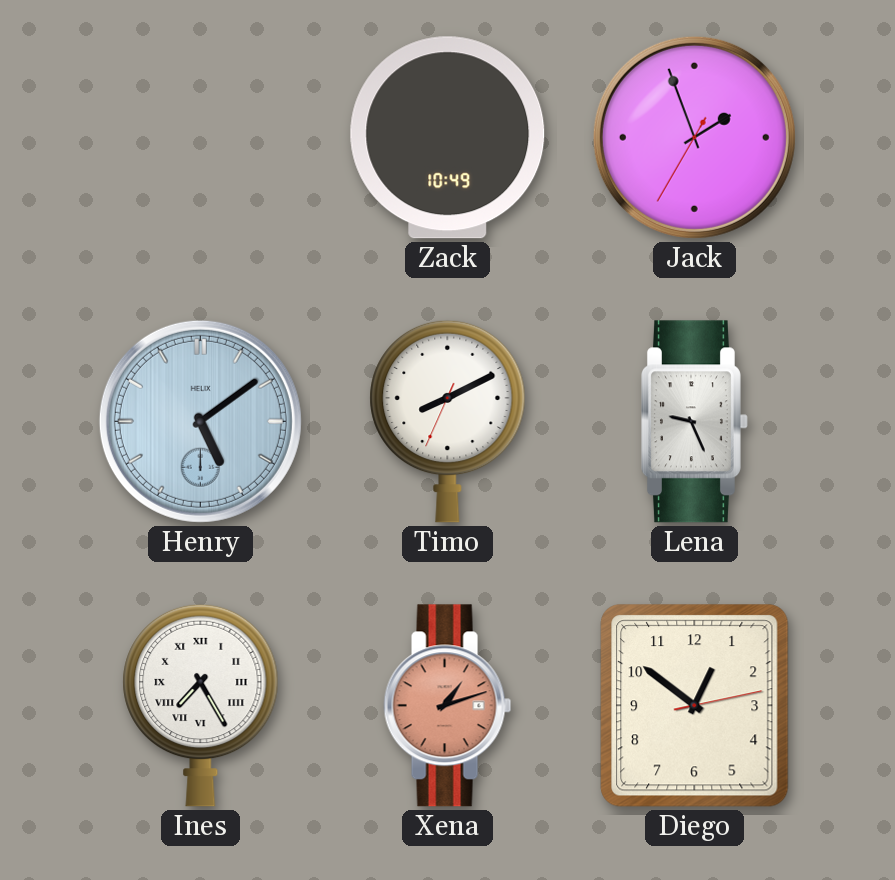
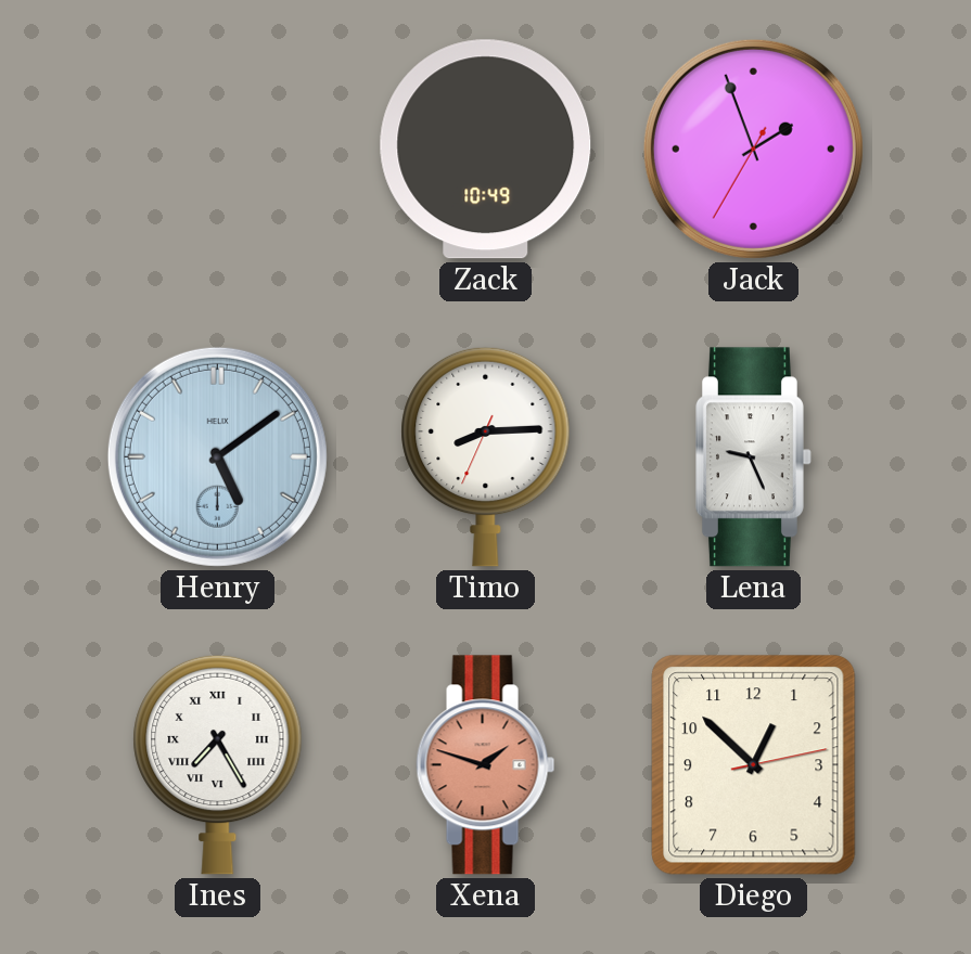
Timo: 8:10 -> 8:14 (486, 456)
Xena: 1:12 -> 1:48 (486, 765)
Diego: 12:51 -> 12:52 (754, 765)
